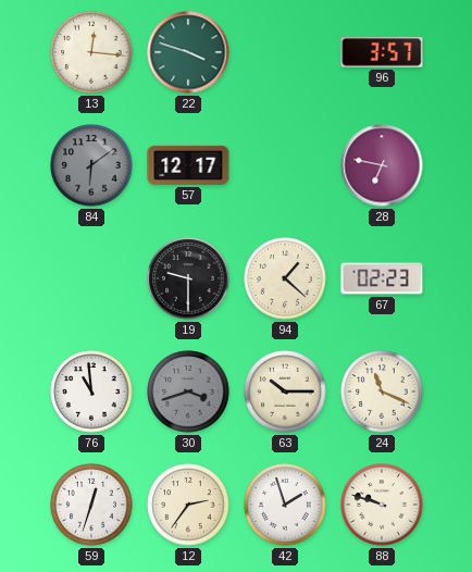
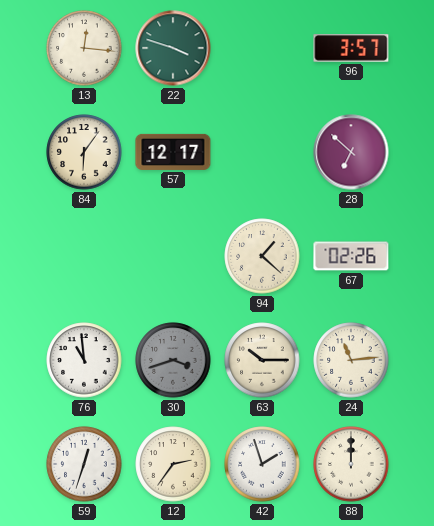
84: 6:09 -> 6:06 (84, 152)
84 dial: grey -> cream (84, 152)
28: 6:47 -> 6:52 (351, 152)
19: 9:30 -> none (188, 278)
67: 02:23 -> 02:26 (351, 256)
24: 11:19 -> 11:14 (351, 360)
88: 9:48 -> 12:00 (351, 464)
